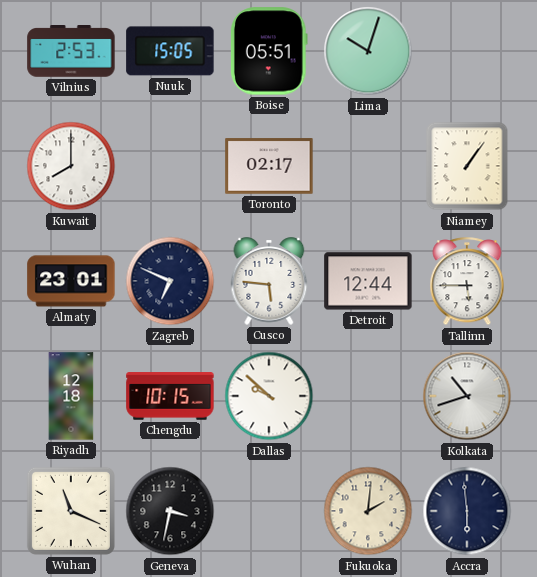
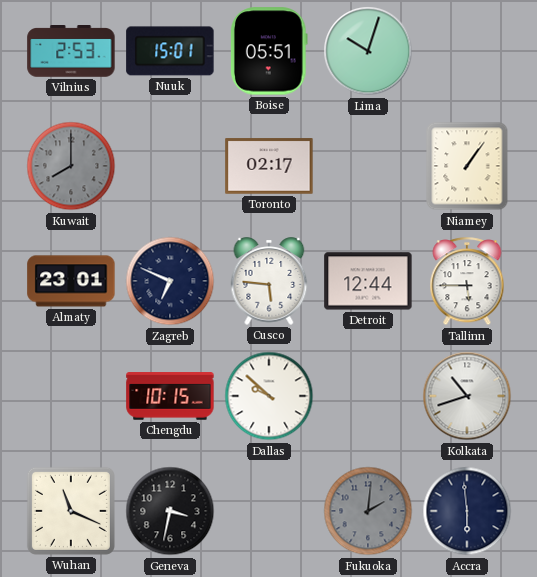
Nuuk: 15:05 -> 15:01 (170, 51)
Kuwait dial: white -> grey (71, 166)
Riyadh: 12:18 -> none (71, 396)
Fukuoka dial: cream -> grey (368, 511)
